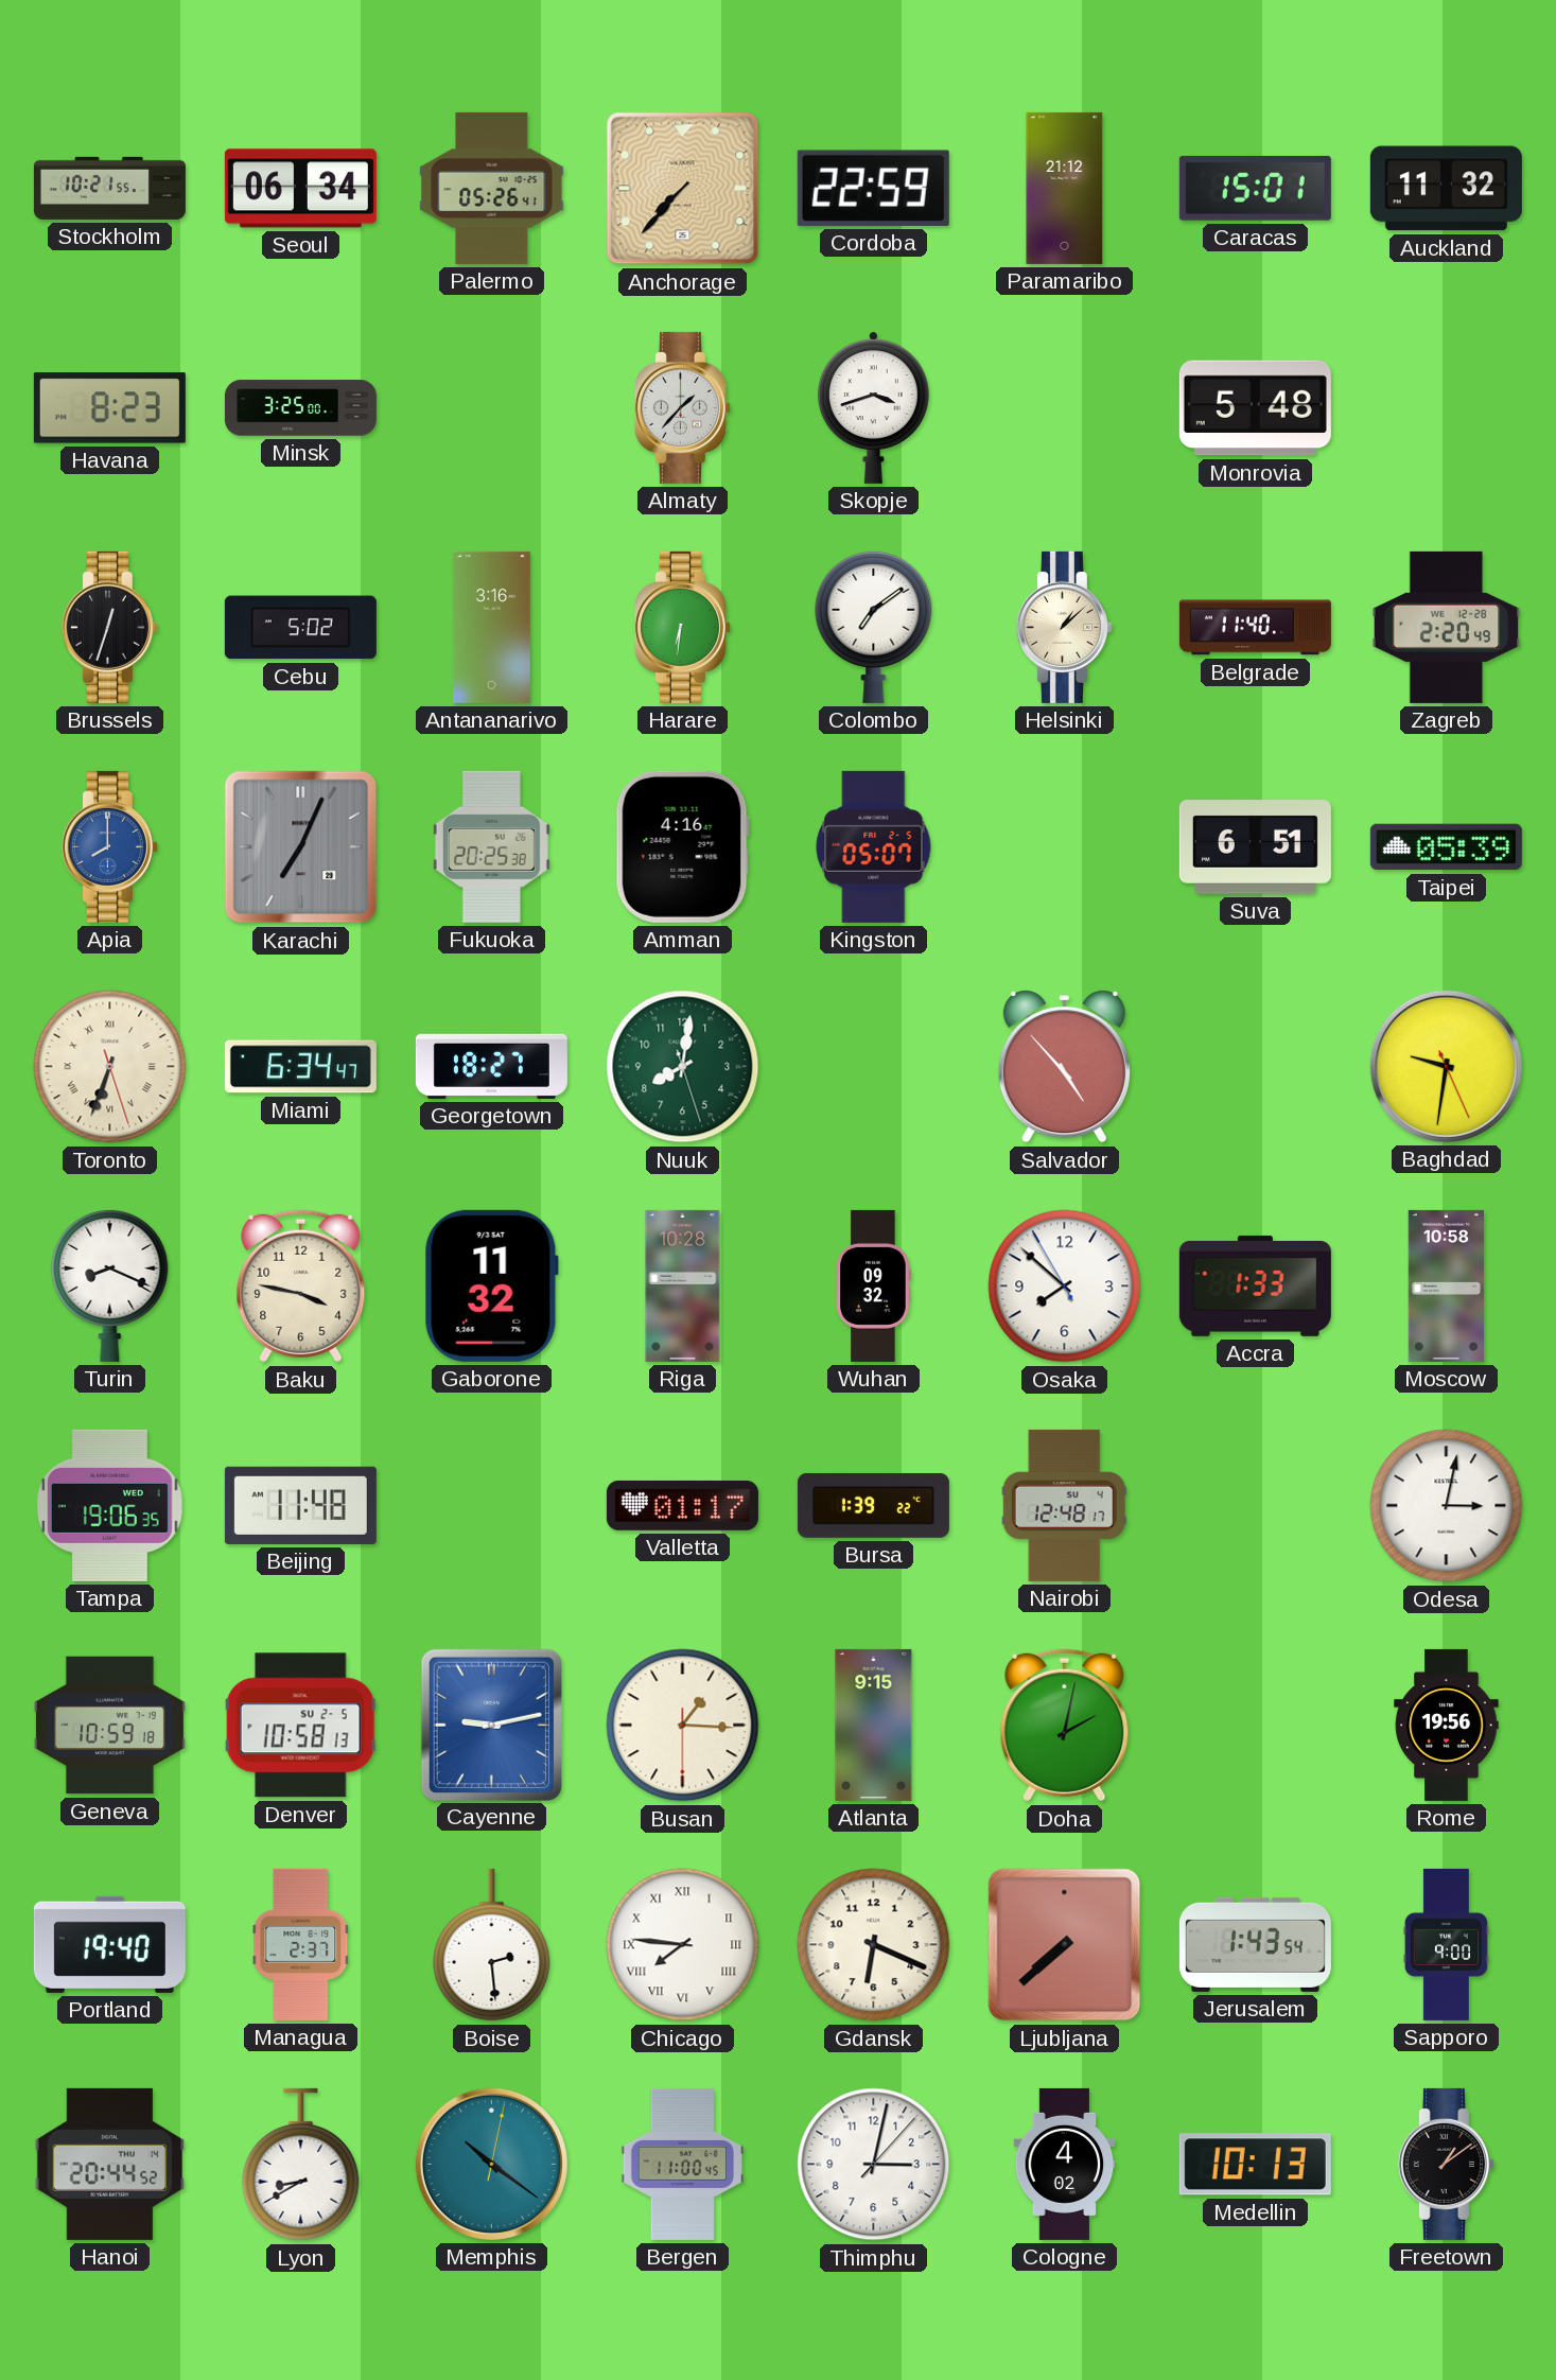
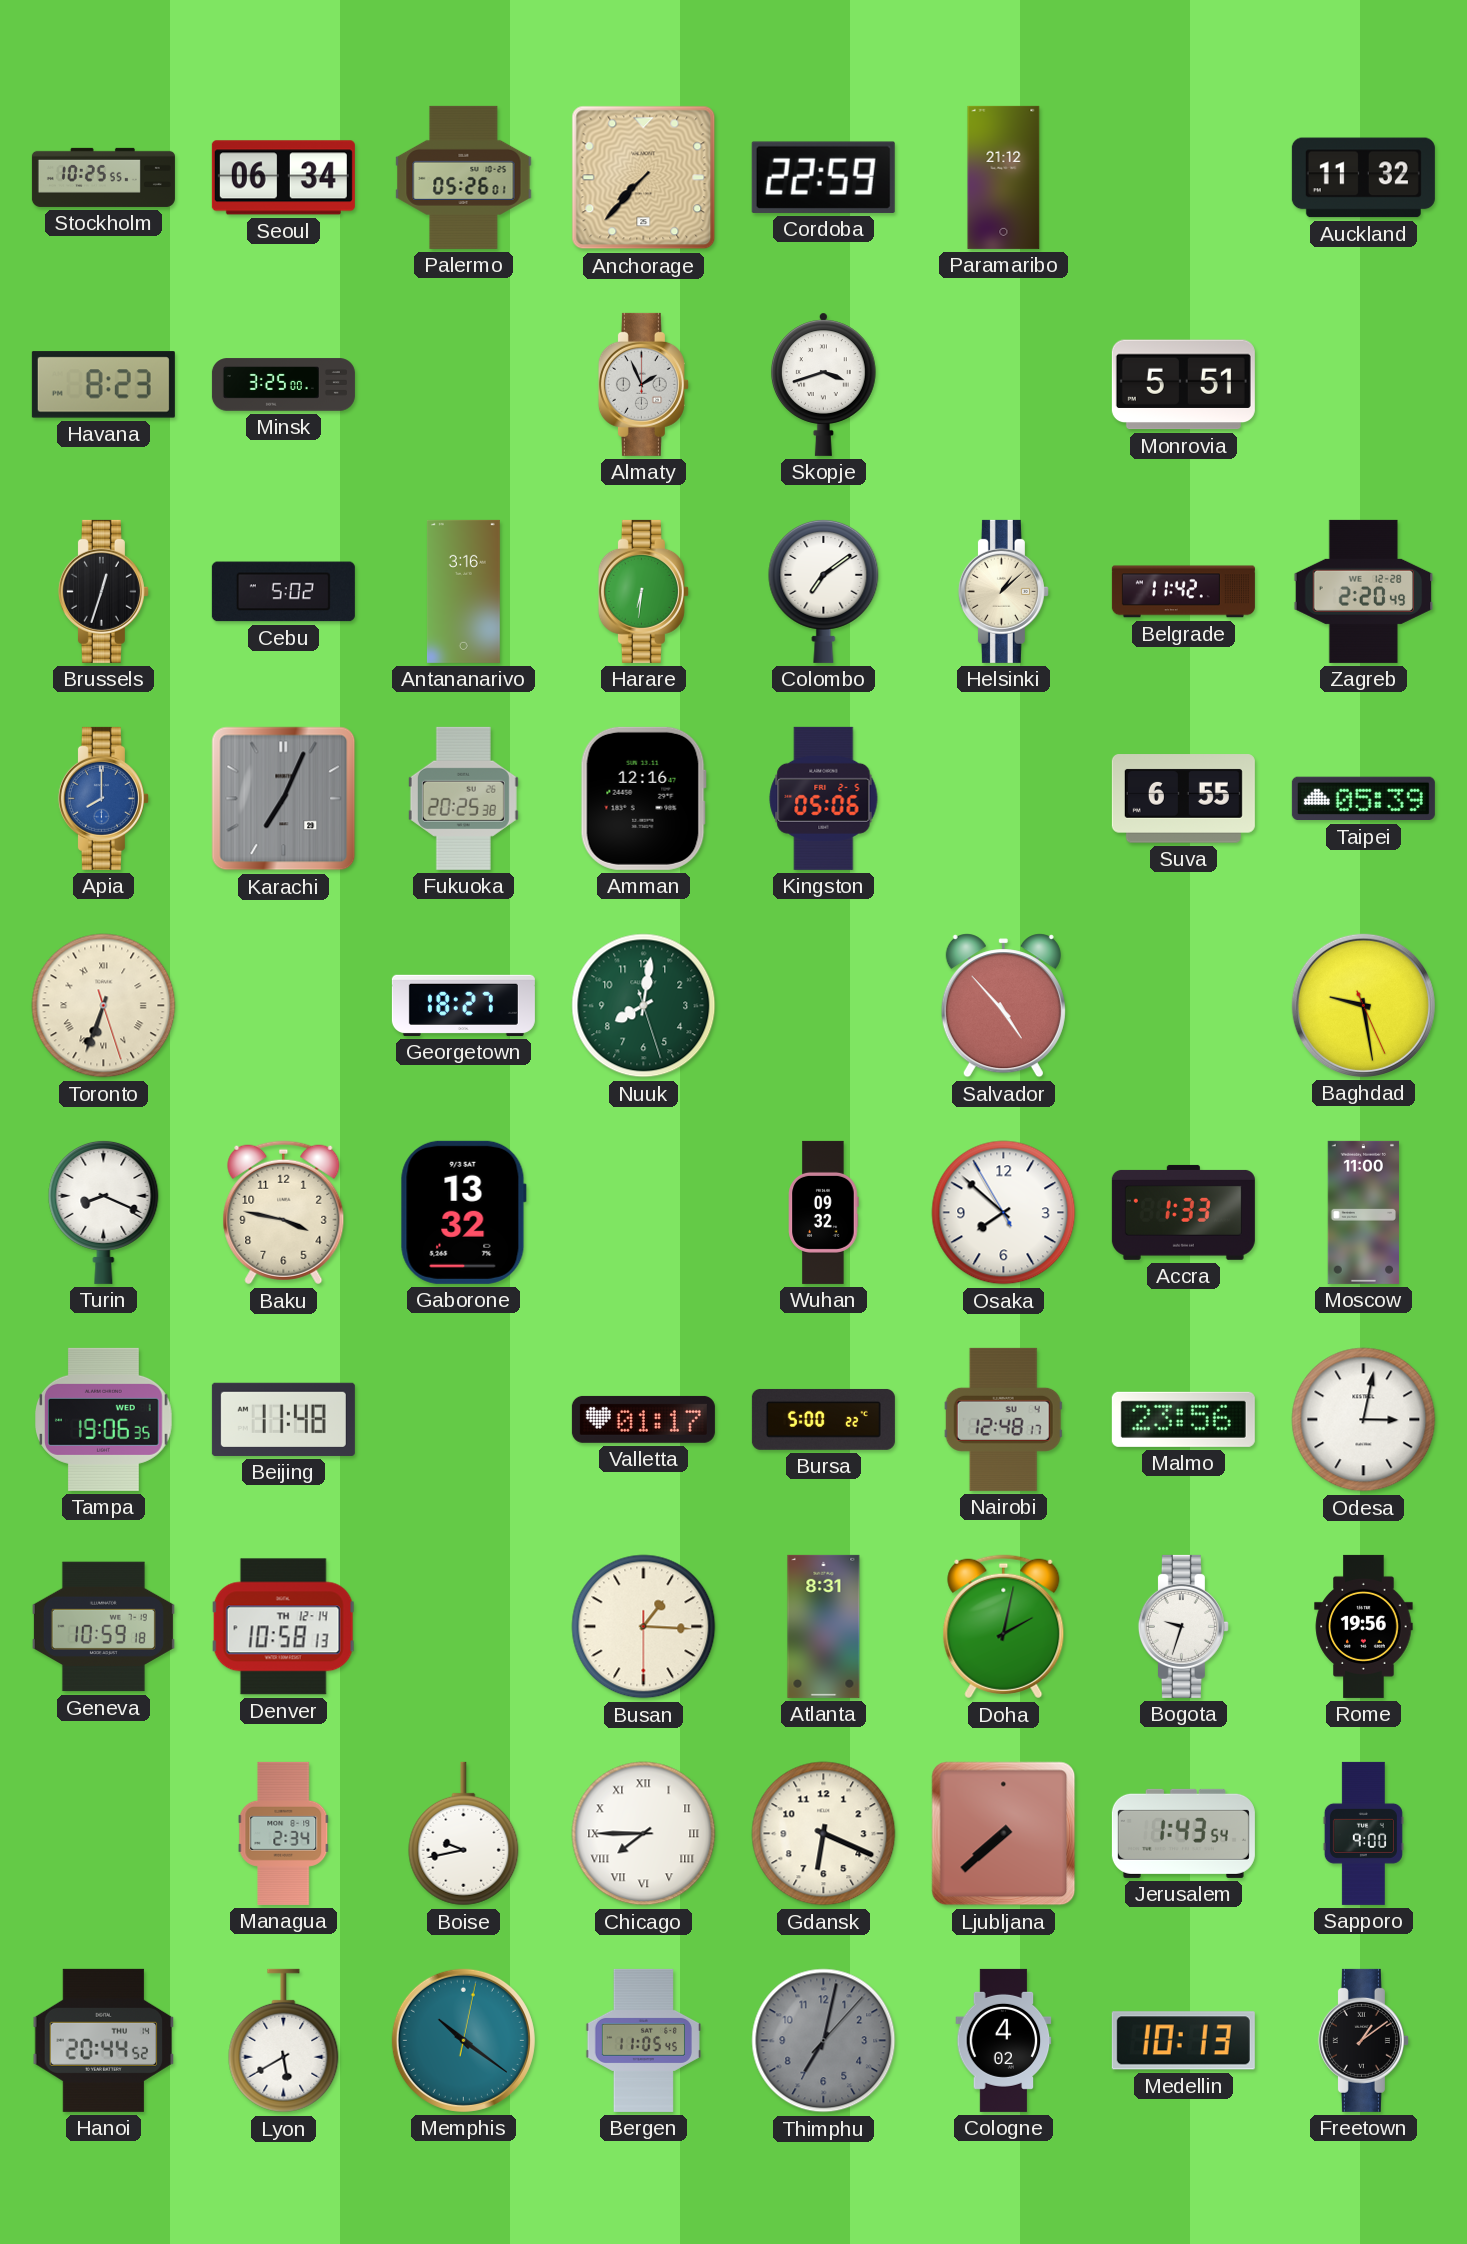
Stockholm: 10:21 -> 10:25 (103, 177)
Palermo: 05:26:41 -> 05:26:01 (464, 177)
Caracas: 15:01 -> none (1255, 188)
Almaty: 1:37 -> 1:56 (643, 384)
Monrovia: 5:48 -> 5:51 (1183, 385)
Belgrade: 11:40 -> 11:42 (1183, 592)
Amman: 4:16 -> 12:16 (643, 798)
Kingston: 05:07 -> 05:06 (824, 798)
Suva: 6:51 -> 6:55 (1183, 799)
Miami: 6:34 -> none (300, 1067)
Baghdad: 9:31 -> 9:28 (1363, 1005)
Gaborone: 11:32 -> 13:32 (463, 1212)
Riga: 10:28 -> none (683, 1285)
Moscow: 10:58 -> 11:00 (1364, 1212)
Bursa: 1:39 -> 5:00 (823, 1419)
Malmo: none -> 23:56 (1183, 1419)
Denver date: SU 2-5 -> TH 12-14 (284, 1627)
Cayenne: 9:13 -> none (491, 1725)
Atlanta: 9:15 -> 8:31 (824, 1626)
Bogota: none -> 9:33 (1183, 1626)
Portland: 19:40 -> none (109, 1944)
Managua: 2:37 -> 2:34 (284, 1833)
Boise: 2:29 -> 9:43 (464, 1834)
Chicago: 7:46 -> 7:45 (644, 1834)
Lyon: 8:40 -> 5:40 (284, 2041)
Bergen: 11:00 -> 11:05 (643, 2040)
Thimphu: 3:02 -> 7:02 (824, 2041)
Thimphu dial: white -> grey (824, 2041)
